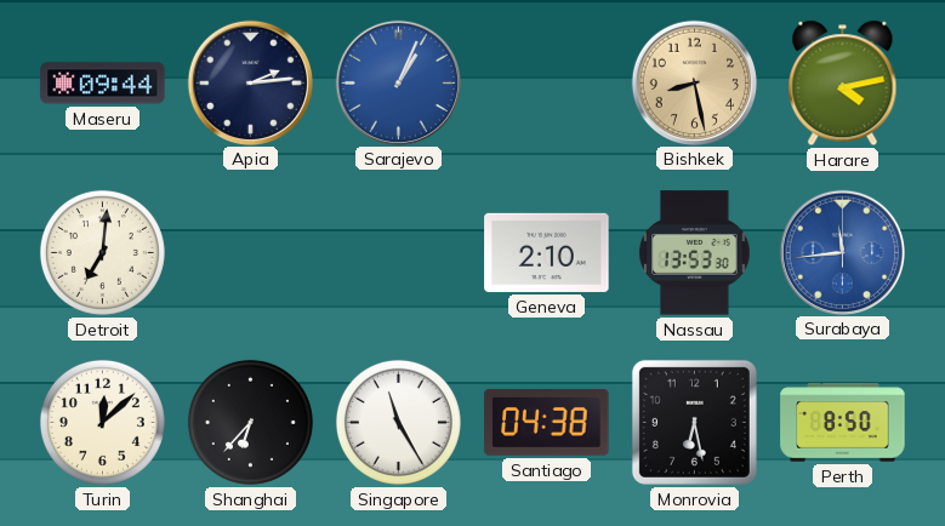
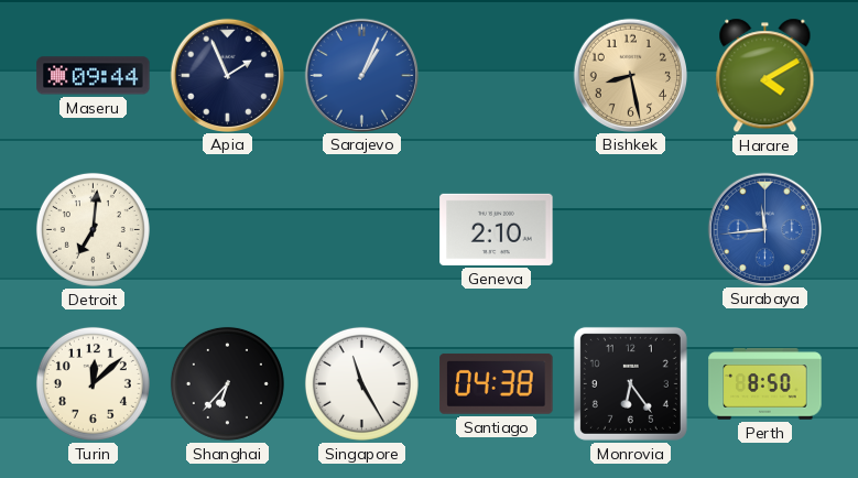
Apia: 2:14 -> 1:56 (227, 75)
Harare: 4:13 -> 4:10 (765, 76)
Nassau: 13:53 -> none (695, 253)
Monrovia: 6:28 -> 6:24 (630, 383)
